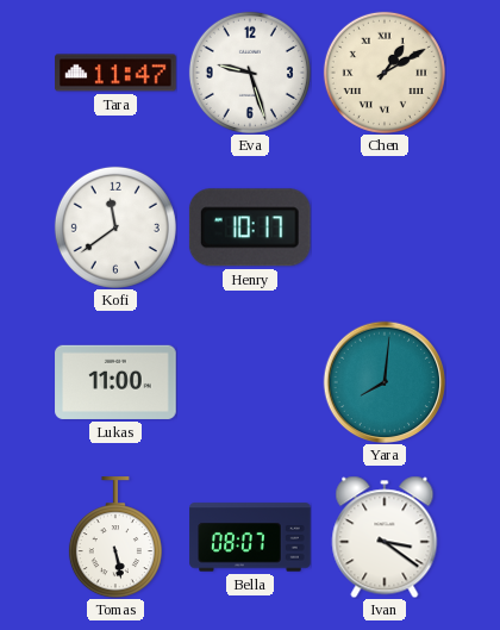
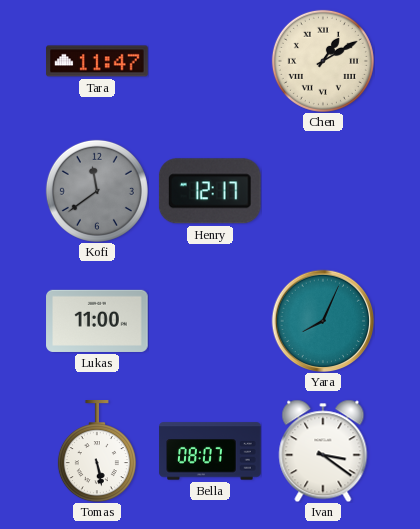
Eva: 9:27 -> none (250, 73)
Kofi dial: white -> grey (97, 191)
Henry: 10:17 -> 12:17 (210, 191)
Yara: 8:01 -> 8:04 (323, 321)
